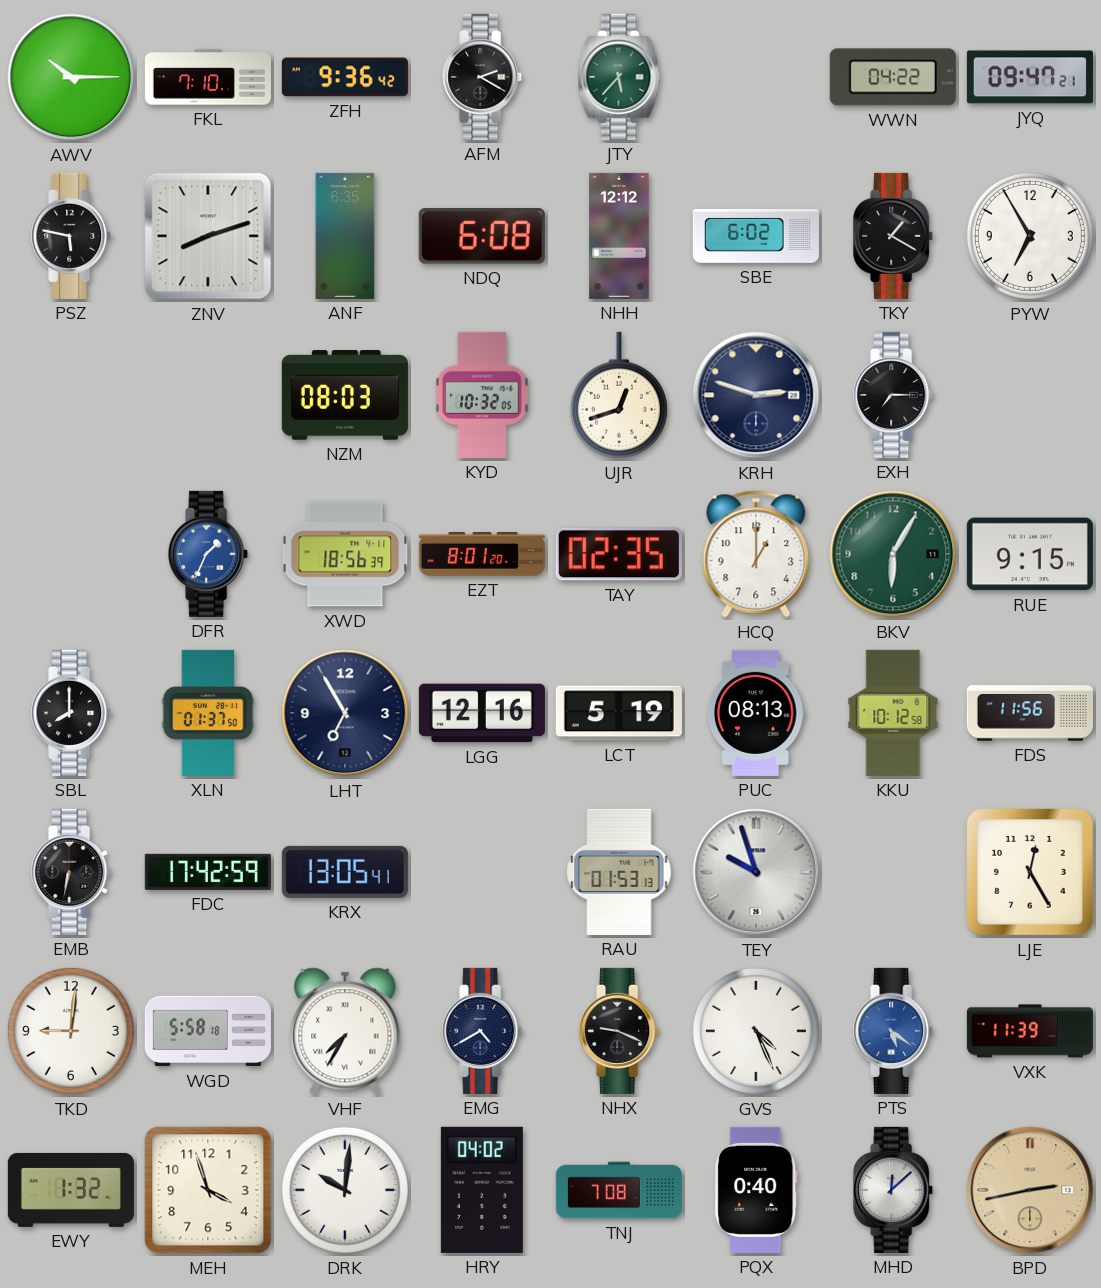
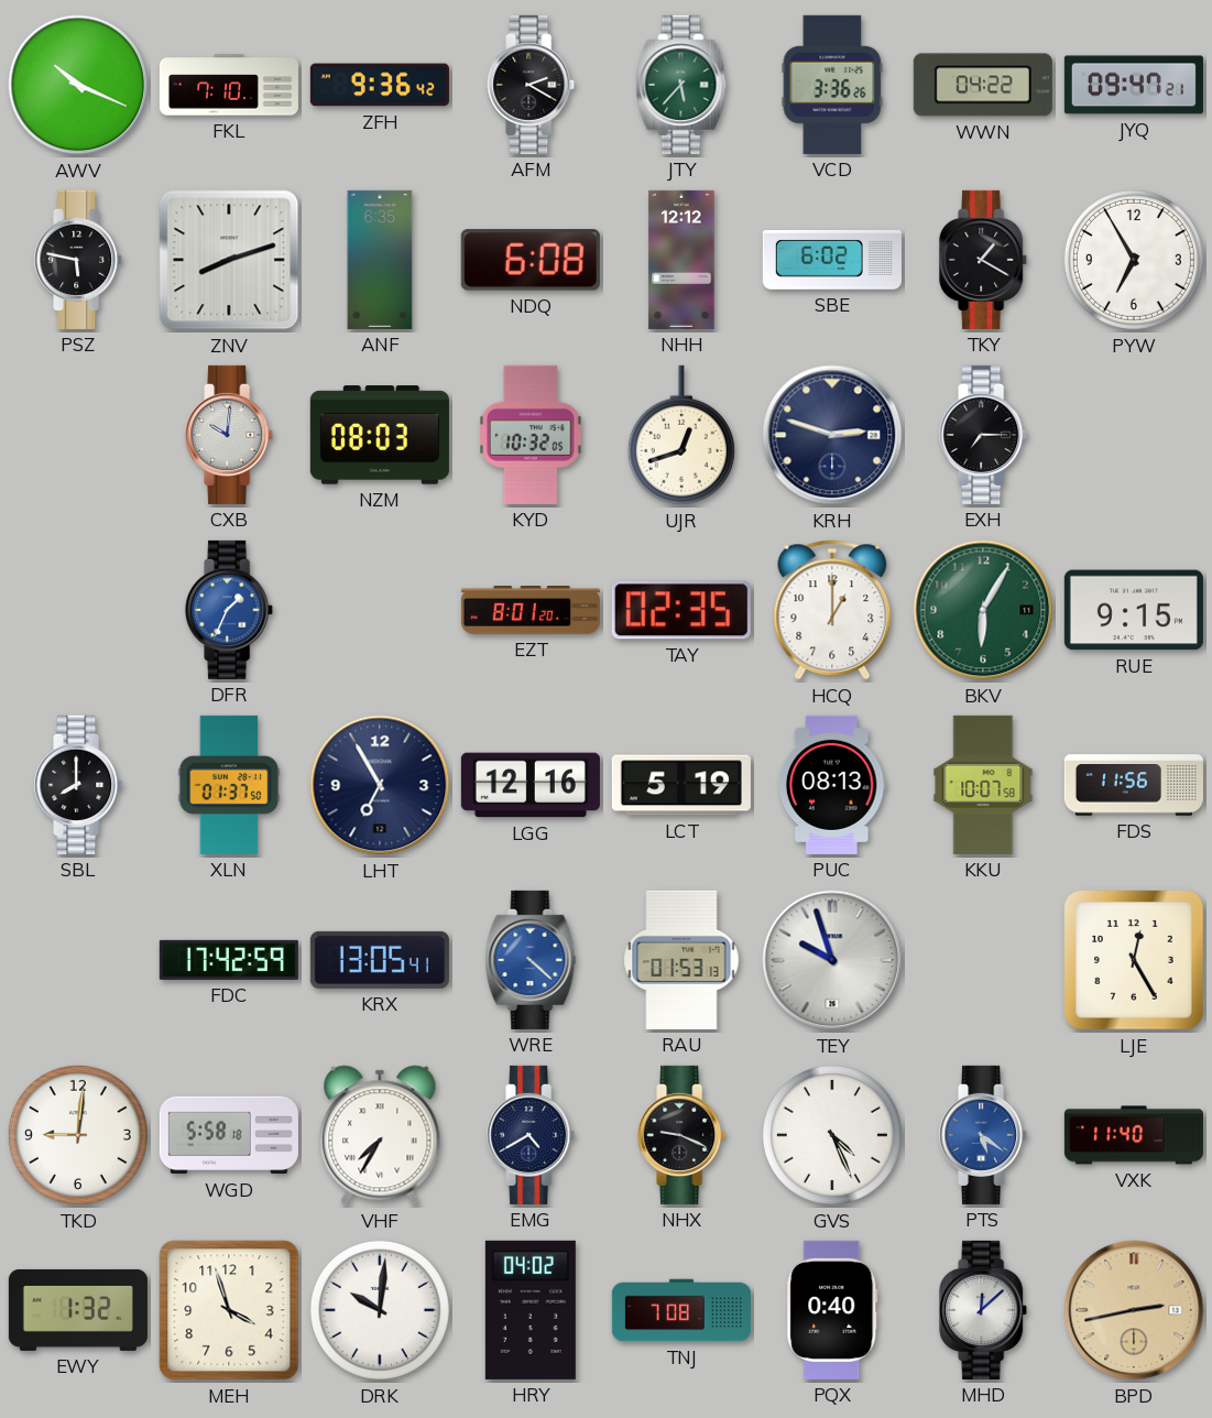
AWV: 10:15 -> 10:19 (78, 85)
VCD: none -> 3:36 (832, 85)
CXB: none -> 10:01 (230, 435)
XWD: 18:56 -> none (345, 554)
KKU: 10:12 -> 10:07 (983, 785)
EMB: 6:32 -> none (72, 872)
WRE: none -> 4:22 (531, 960)
VXK: 11:39 -> 11:40 (1134, 1135)
